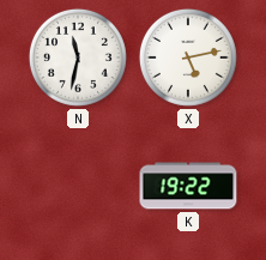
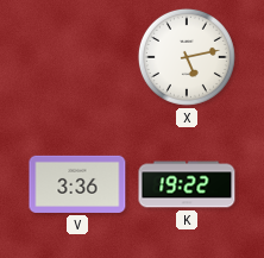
N: 11:32 -> none (78, 58)
V: none -> 3:36 (77, 184)
